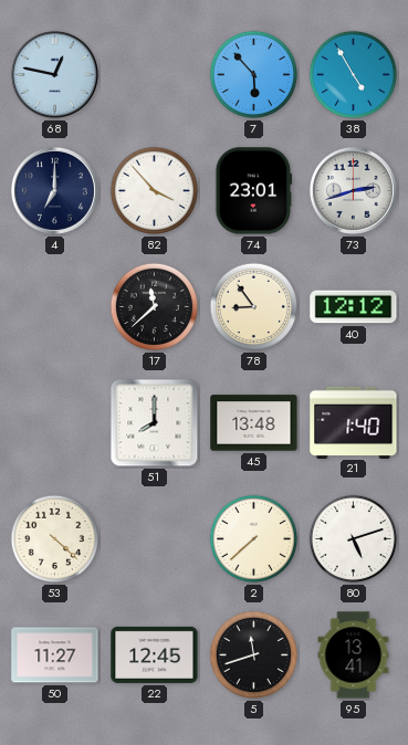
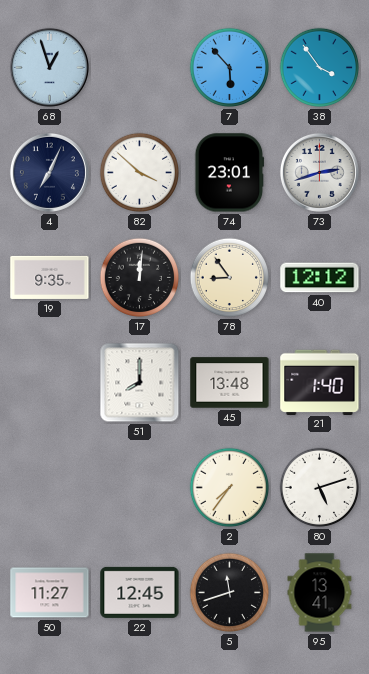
68: 12:47 -> 12:57 (49, 67)
38: 4:55 -> 3:54 (320, 68)
4: 7:00 -> 7:04 (49, 172)
82: 3:53 -> 3:52 (140, 173)
19: none -> 9:35 (50, 277)
17: 11:38 -> 12:01 (140, 278)
53: 4:22 -> none (55, 539)
2: 7:38 -> 7:36 (230, 488)
